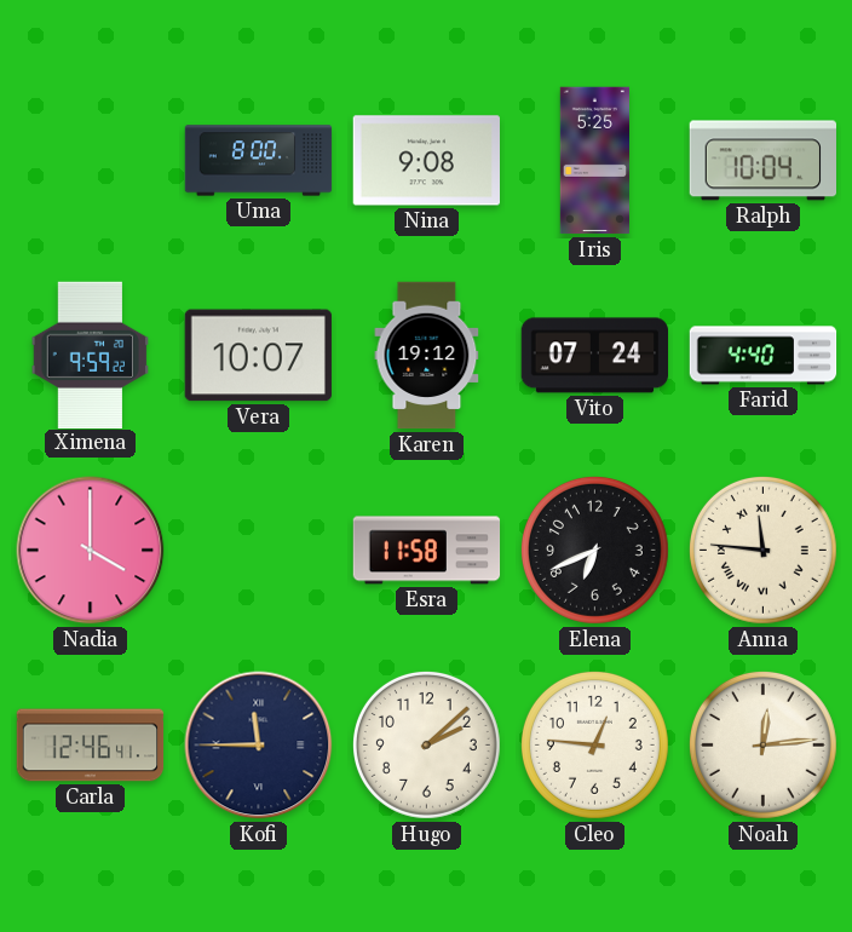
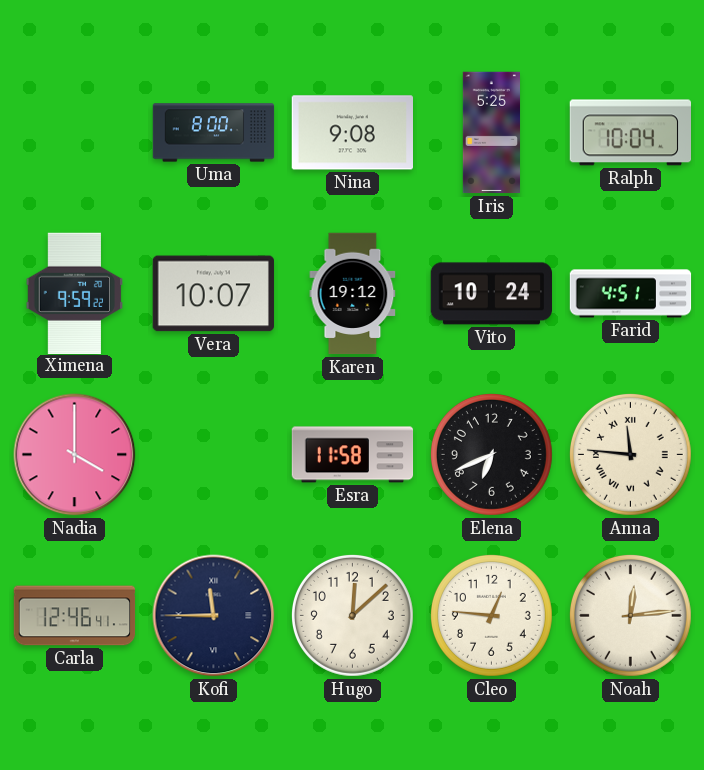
Vito: 07:24 -> 10:24 (491, 294)
Farid: 4:40 -> 4:51 (631, 294)
Hugo: 2:08 -> 12:08 (352, 615)
